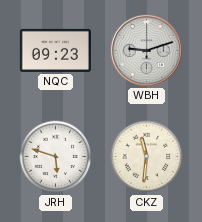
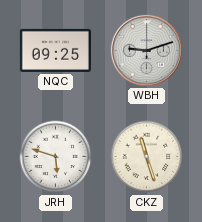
NQC: 09:23 -> 09:25 (55, 50)
CKZ: 11:31 -> 11:27 (147, 157)
